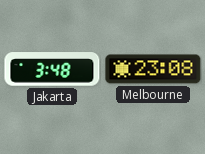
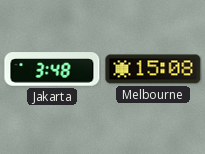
Melbourne: 23:08 -> 15:08 (153, 69)
